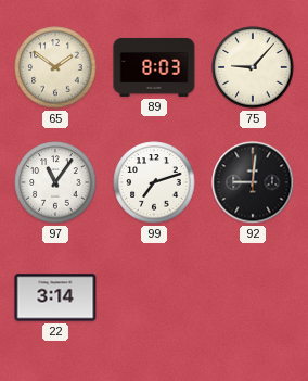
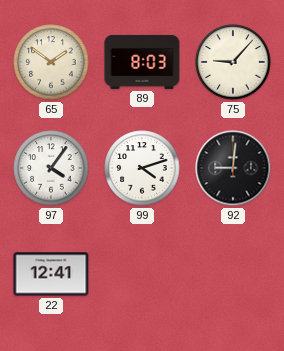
97: 11:06 -> 4:06 (51, 168)
99: 7:12 -> 4:12 (142, 168)
22: 3:14 -> 12:41 (51, 274)
